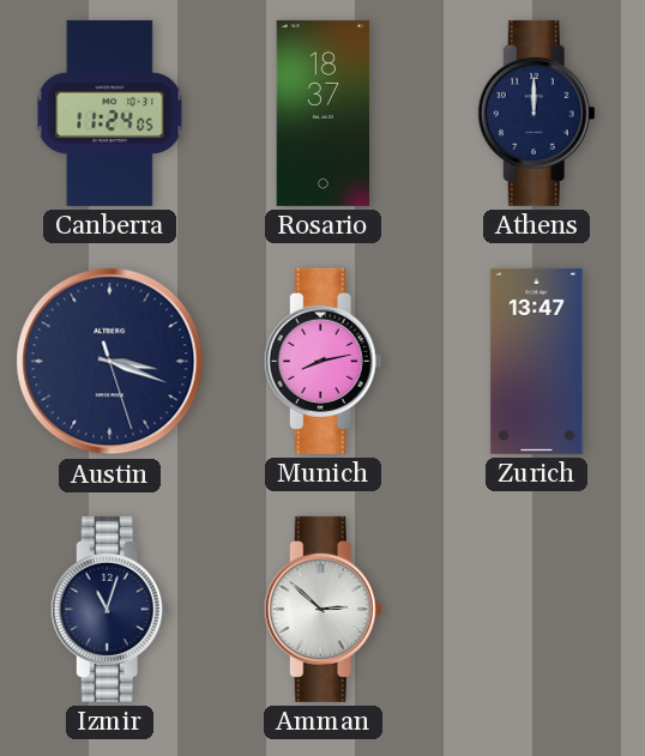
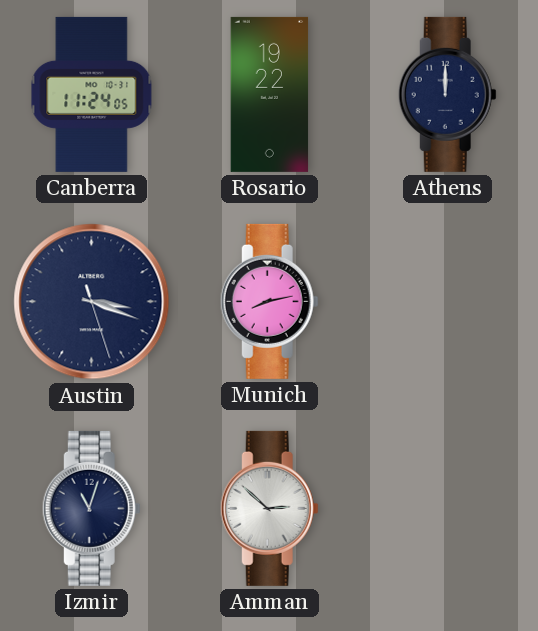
Rosario: 18:37 -> 19:22 (270, 94)
Zurich: 13:47 -> none (537, 361)
